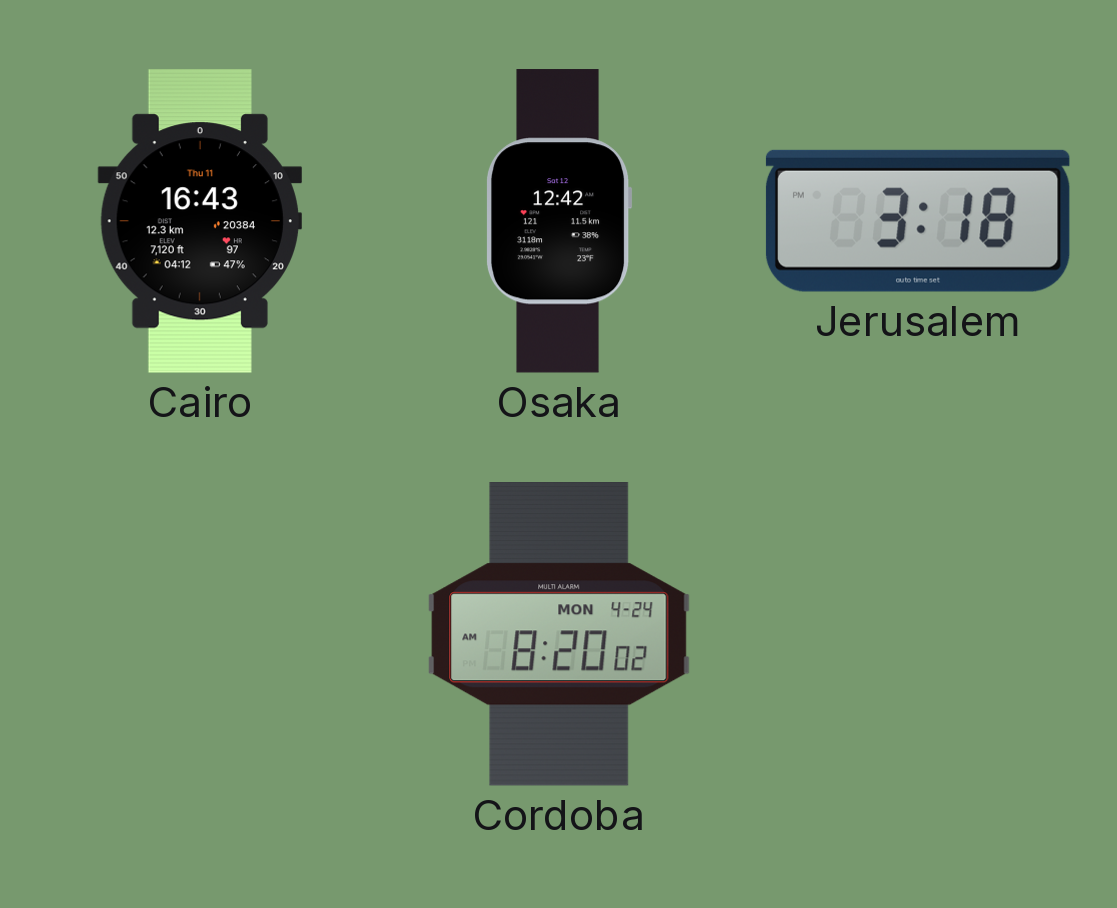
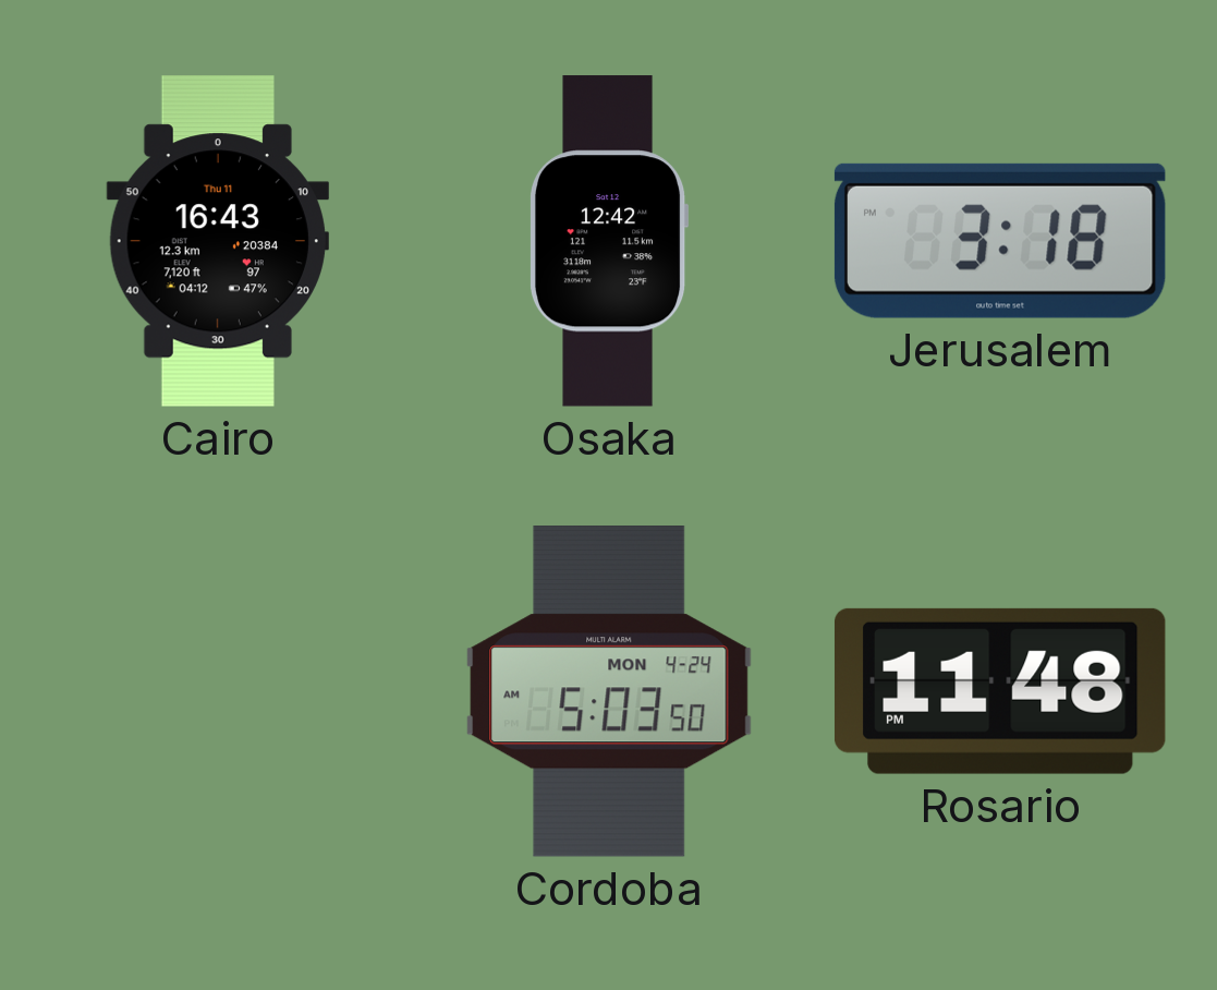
Cordoba: 8:20 -> 5:03 (609, 691)
Rosario: none -> 11:48 (1000, 691)
